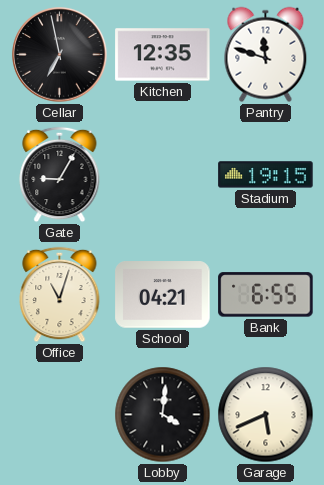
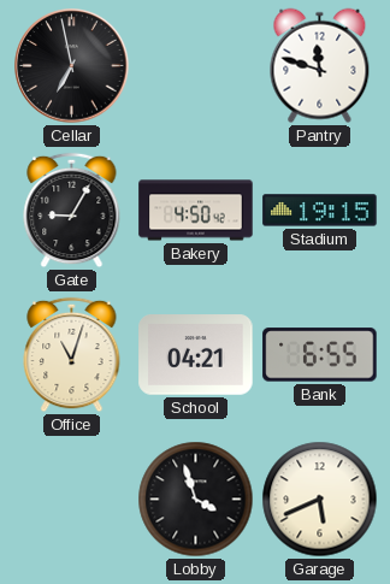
Kitchen: 12:35 -> none (163, 55)
Bakery: none -> 4:50 (196, 211)
Lobby: 4:01 -> 3:57 (196, 500)
